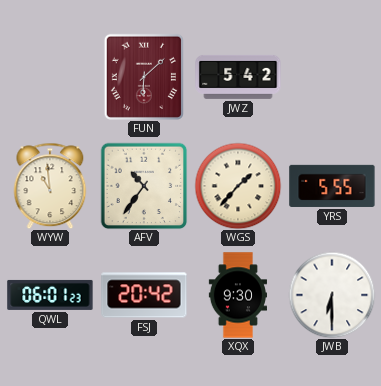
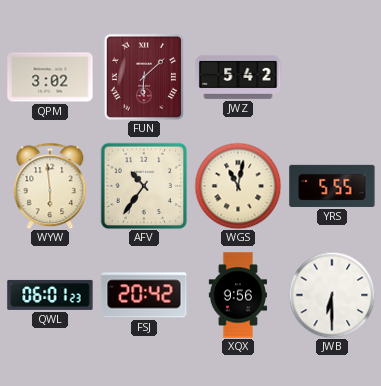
QPM: none -> 3:02 (50, 77)
WYW: 10:59 -> 5:59 (50, 186)
WGS: 1:37 -> 11:02 (238, 186)
XQX: 9:30 -> 9:56 (237, 295)
